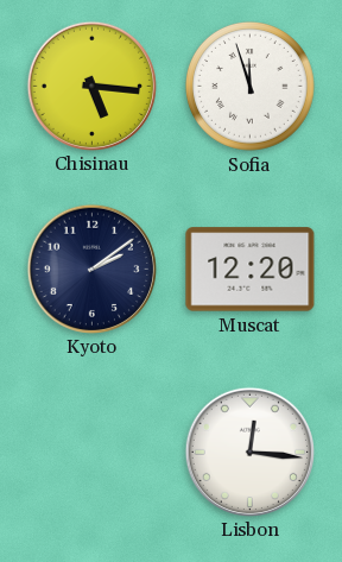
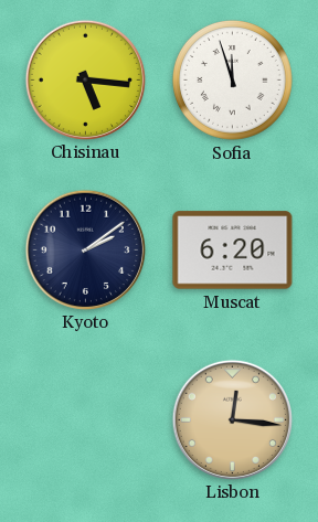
Muscat: 12:20 -> 6:20 (233, 251)
Lisbon dial: white -> champagne (232, 419)
